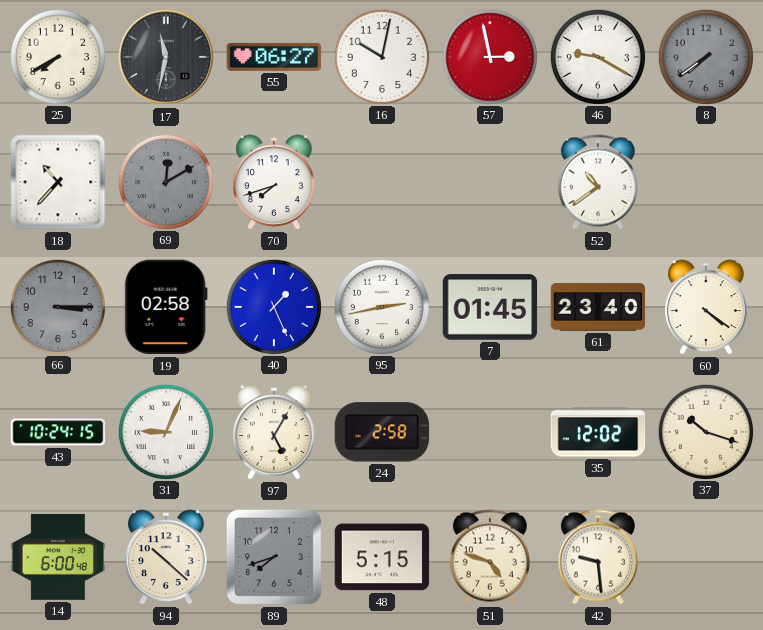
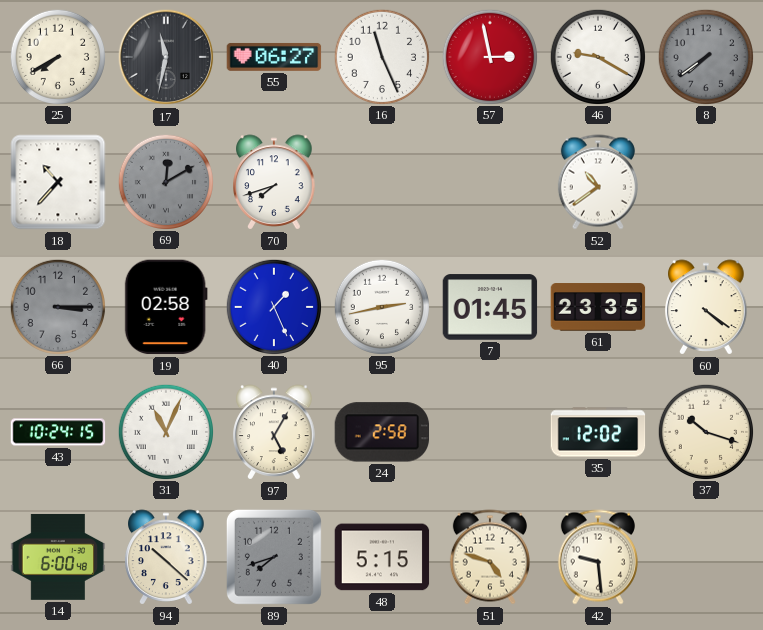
16: 10:02 -> 11:26 (381, 56)
61: 23:40 -> 23:35 (598, 307)
31: 9:04 -> 11:04 (165, 431)
